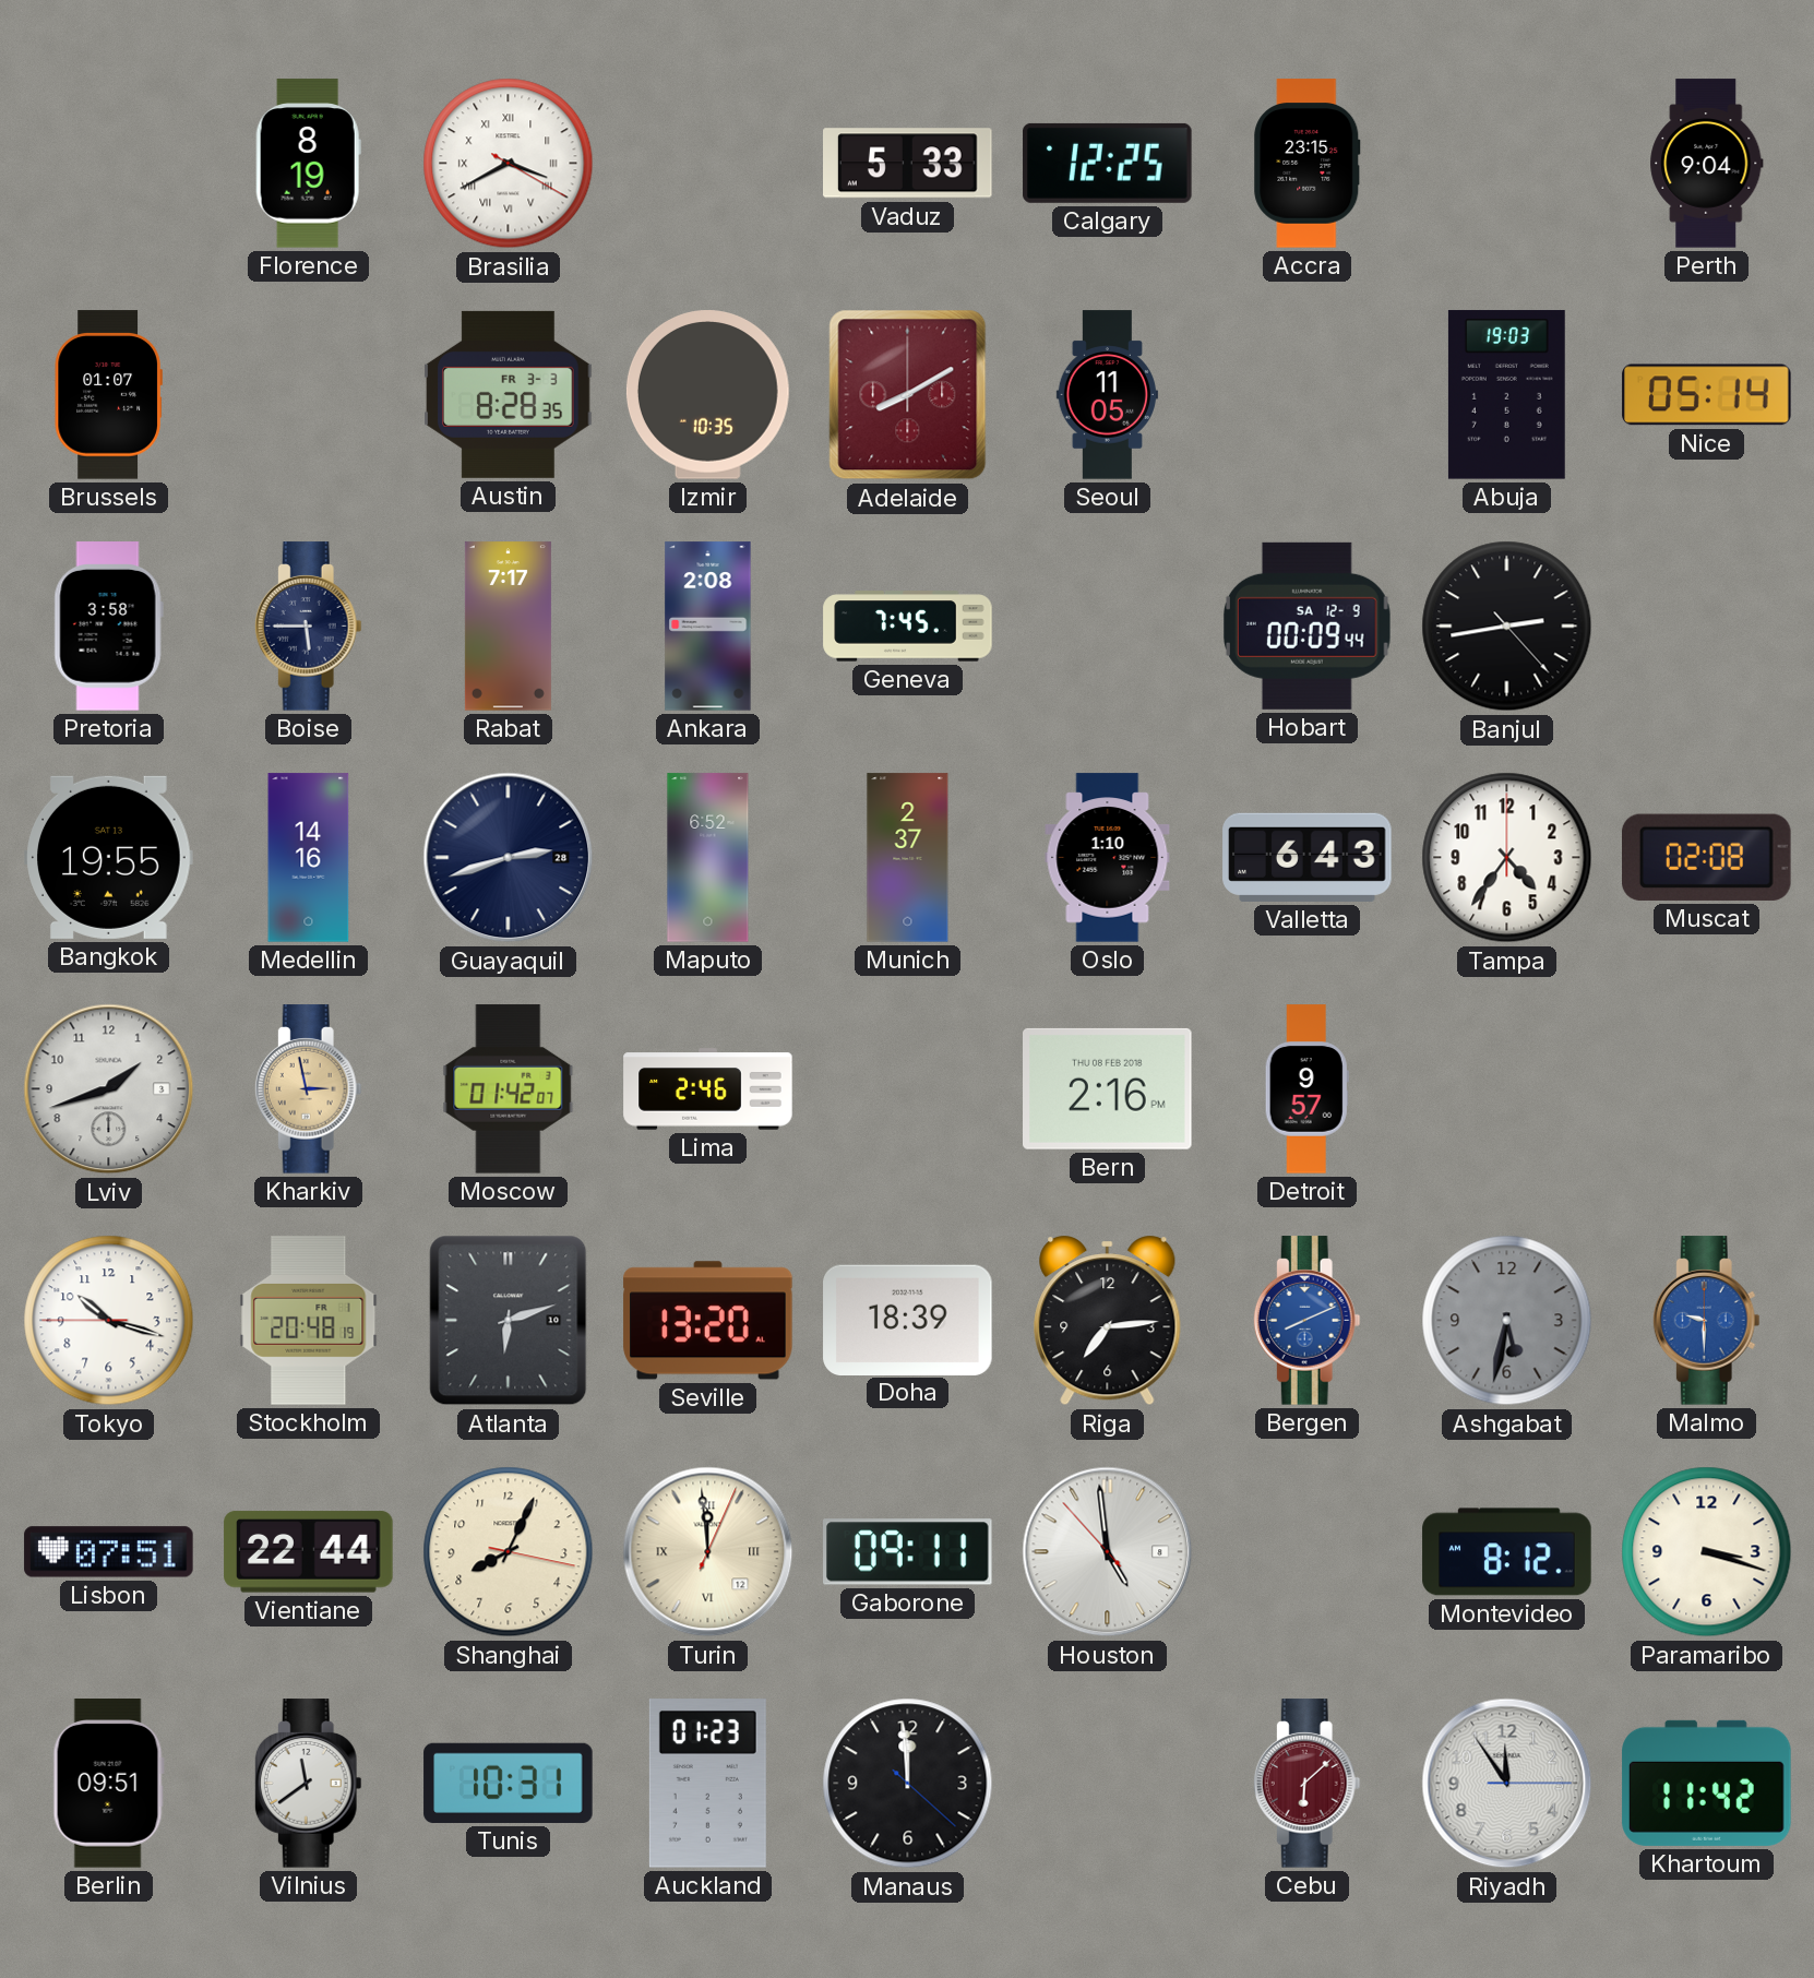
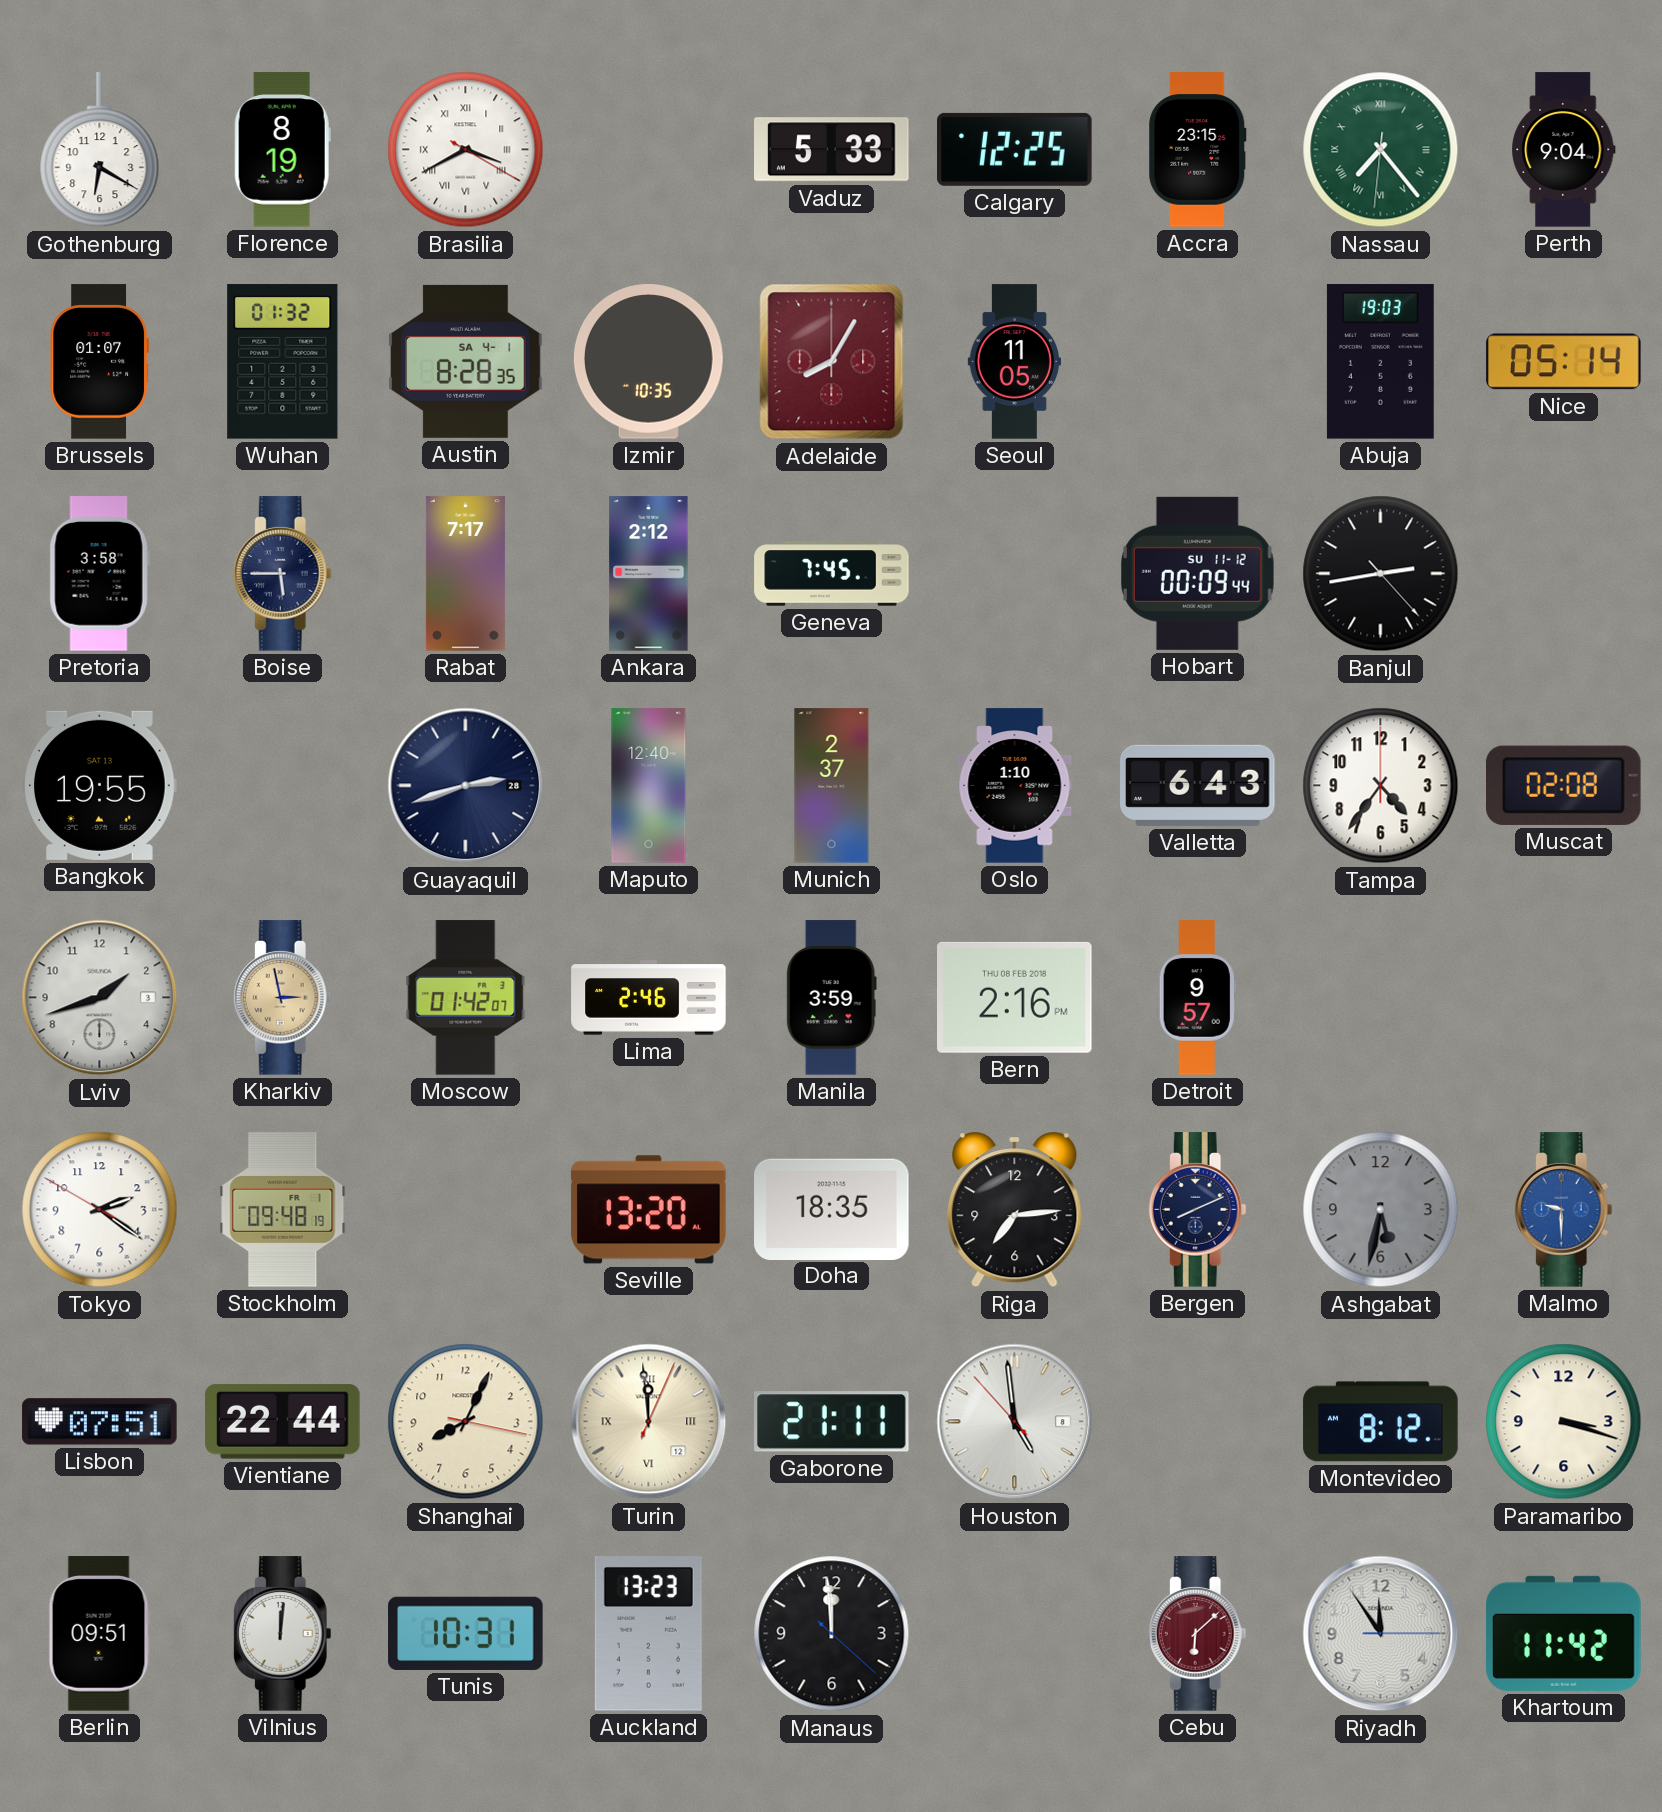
Gothenburg: none -> 6:20 (100, 150)
Nassau: none -> 7:23 (1381, 150)
Wuhan: none -> 01:32 (283, 362)
Austin date: FR 3-3 -> SA 4-1 (466, 361)
Adelaide: 8:10 -> 8:05 (832, 362)
Ankara: 2:08 -> 2:12 (649, 574)
Hobart date: SA 12-9 -> SU 11-12 (1198, 573)
Medellin: 14:16 -> none (309, 858)
Maputo: 6:52 -> 12:40 (649, 786)
Manila: none -> 3:59 (831, 998)
Tokyo: 10:17 -> 2:20 (100, 1210)
Stockholm: 20:48 -> 09:48 (283, 1210)
Atlanta: 6:12 -> none (509, 1321)
Doha: 18:39 -> 18:35 (832, 1209)
Bergen dial: blue -> navy (1197, 1210)
Gaborone: 09:11 -> 21:11 (832, 1422)
Vilnius: 11:39 -> 12:01 (282, 1634)
Auckland: 01:23 -> 13:23 (648, 1634)
